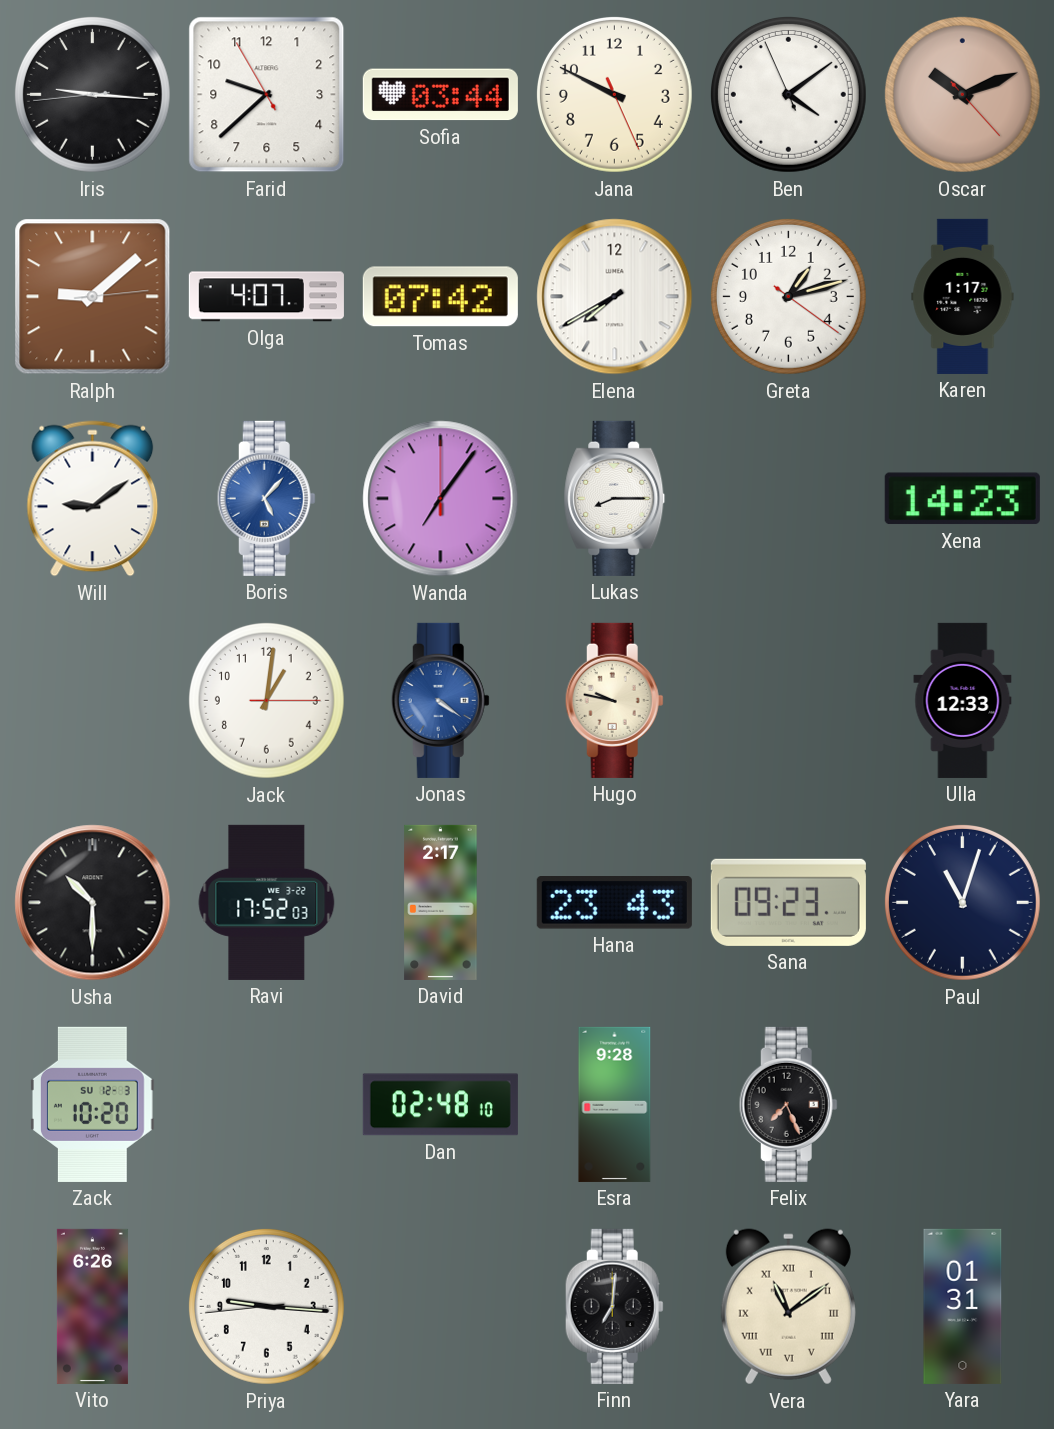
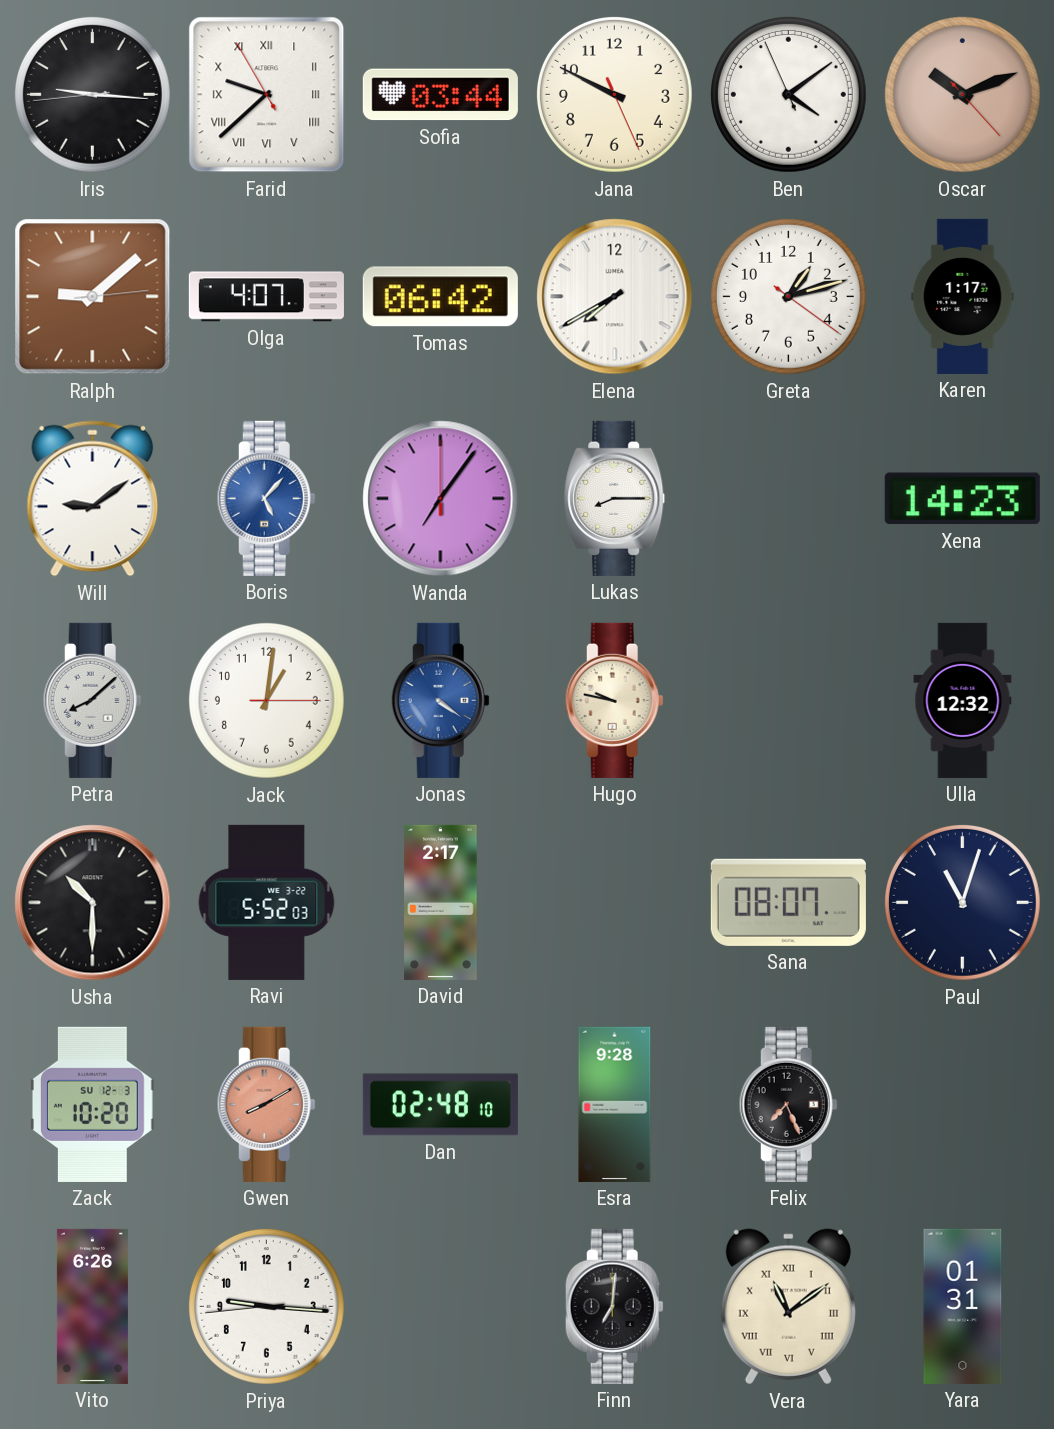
Farid numerals: Arabic -> Roman (267, 95)
Tomas: 07:42 -> 06:42 (440, 297)
Petra: none -> 8:08 (92, 700)
Ulla: 12:33 -> 12:32 (963, 700)
Ravi: 17:52 -> 5:52 (267, 902)
Hana: 23:43 -> none (614, 903)
Sana: 09:23 -> 08:07 (788, 902)
Gwen: none -> 8:10 (266, 1104)
